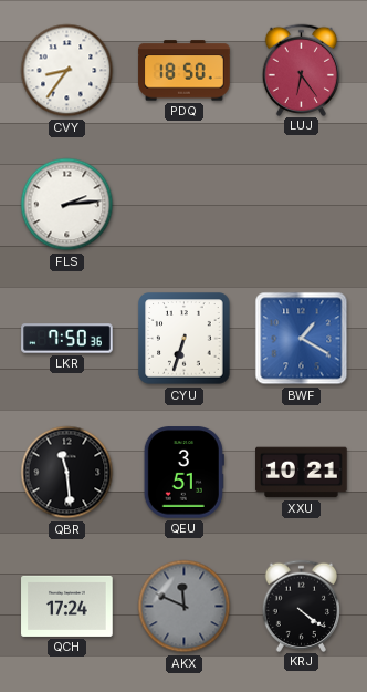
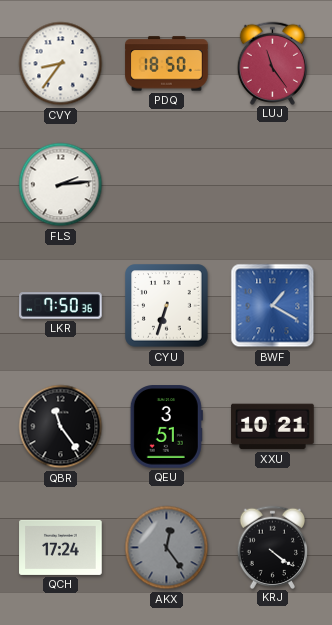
LUJ: 6:24 -> 11:24 (273, 63)
QBR: 11:29 -> 11:24 (61, 427)
AKX: 11:49 -> 12:24 (167, 548)
